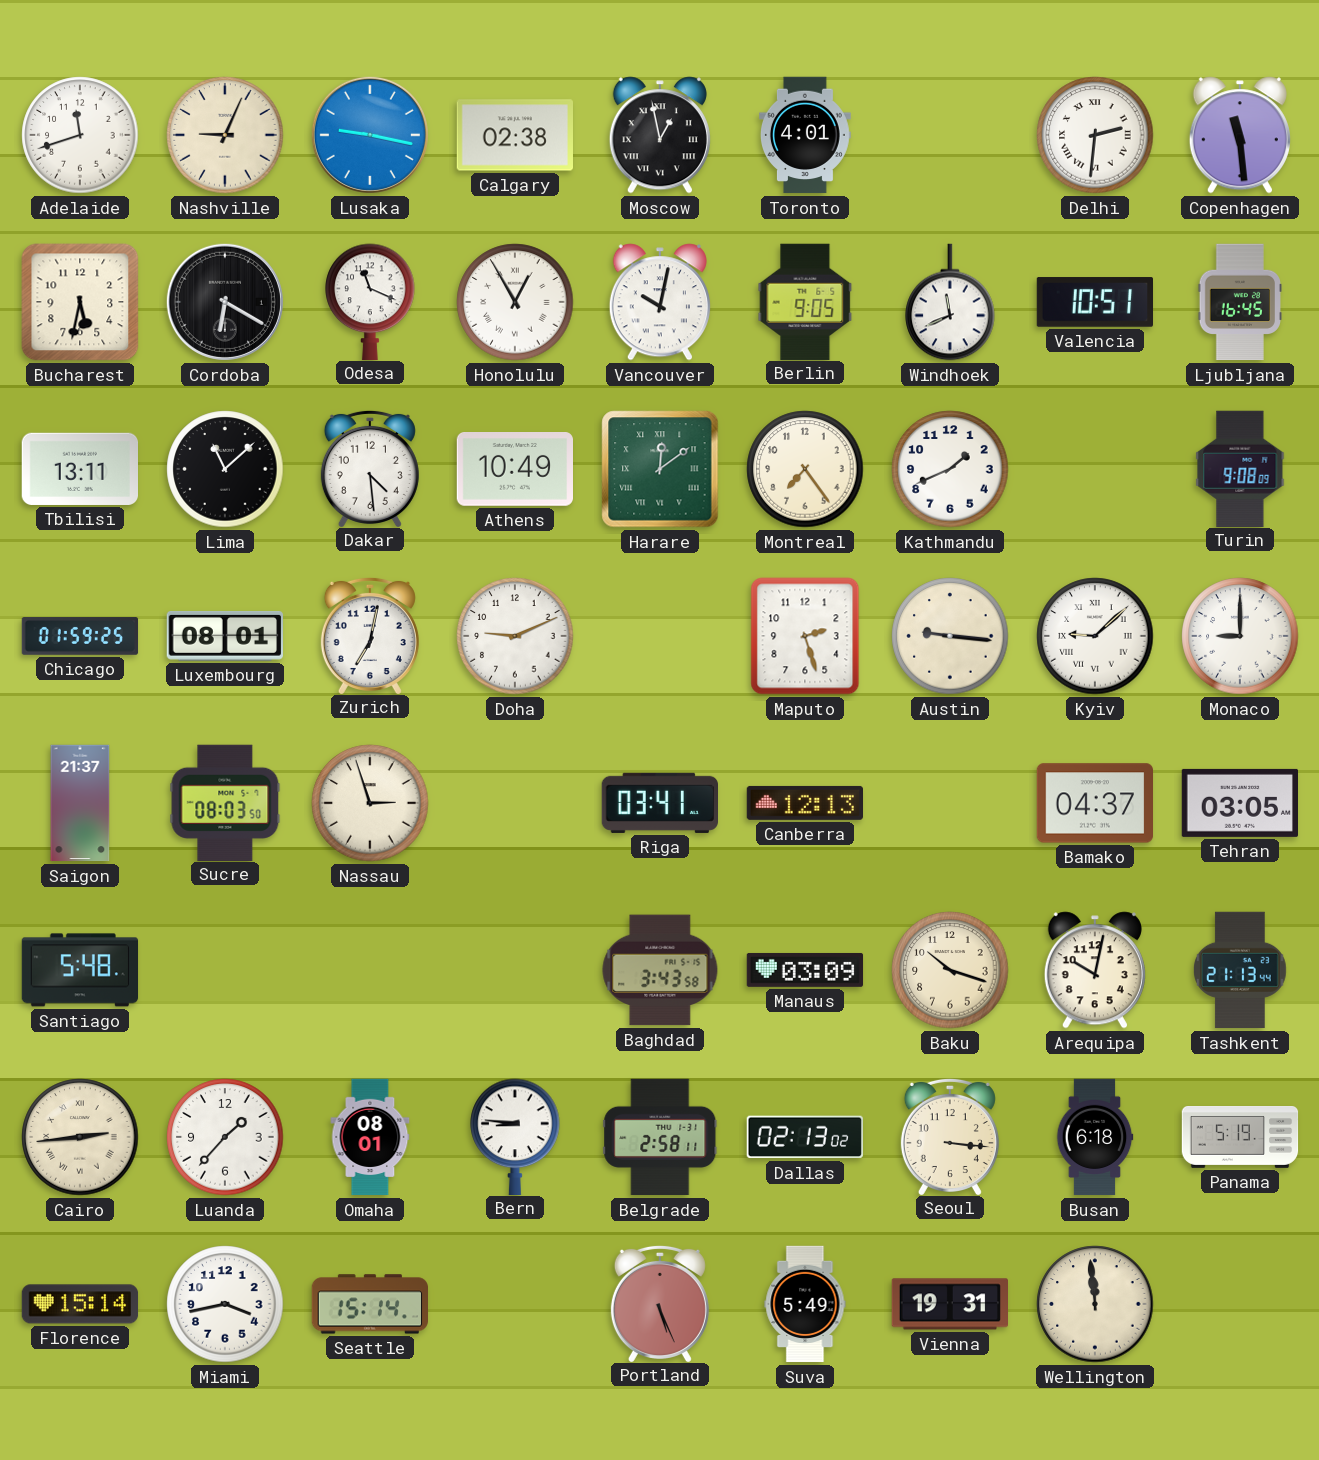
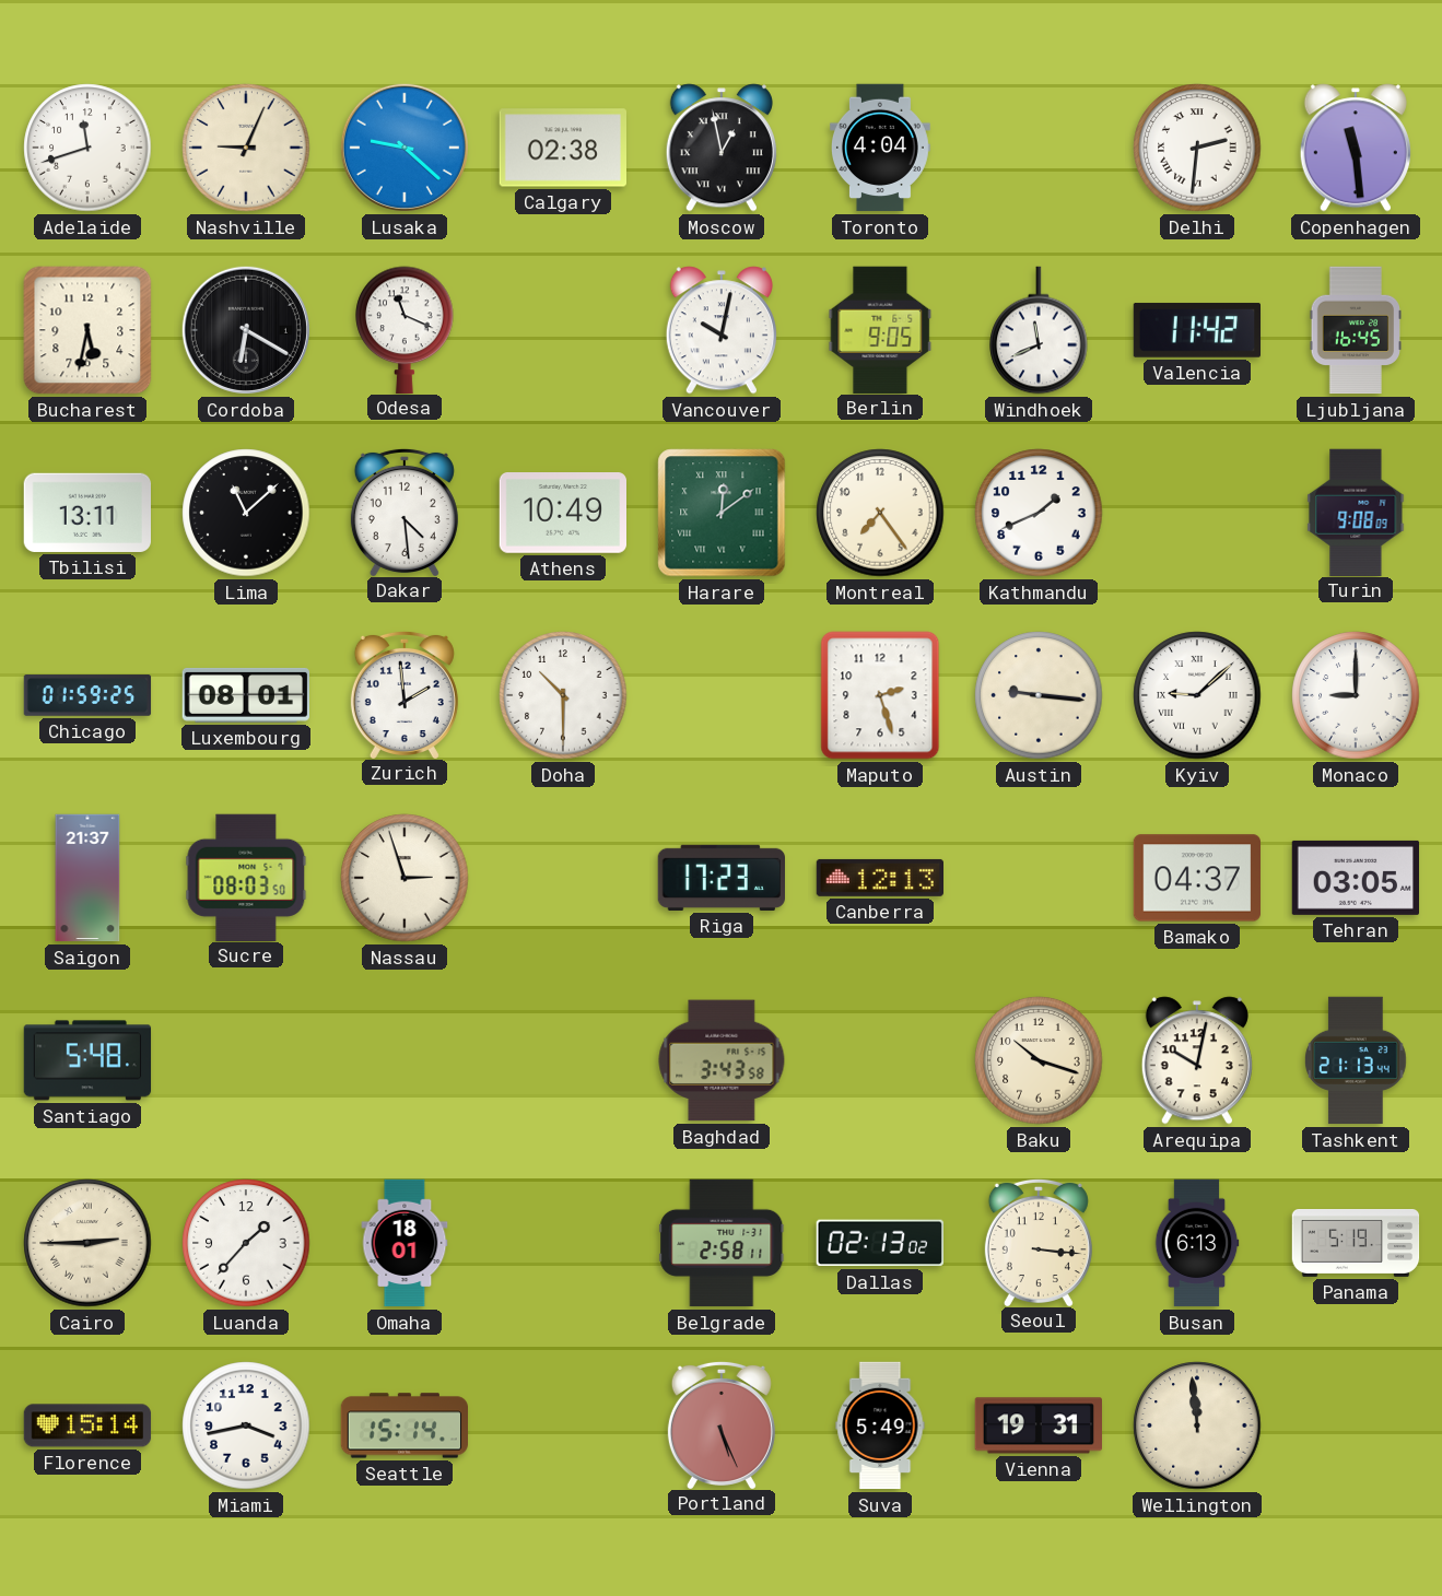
Lusaka: 9:17 -> 9:22 (405, 148)
Toronto: 4:01 -> 4:04 (880, 148)
Honolulu: 12:55 -> none (515, 302)
Valencia: 10:51 -> 11:42 (1196, 330)
Zurich: 7:02 -> 1:59 (405, 694)
Doha: 9:11 -> 10:30 (563, 695)
Riga: 03:41 -> 17:23 (720, 878)
Manaus: 03:09 -> none (805, 970)
Cairo: 2:44 -> 2:45 (87, 1243)
Omaha: 08:01 -> 18:01 (405, 1243)
Bern: 8:46 -> none (515, 1136)
Busan: 6:18 -> 6:13 (1197, 1243)
